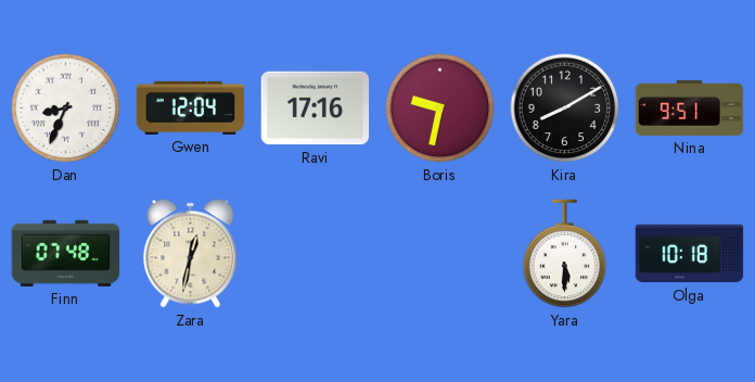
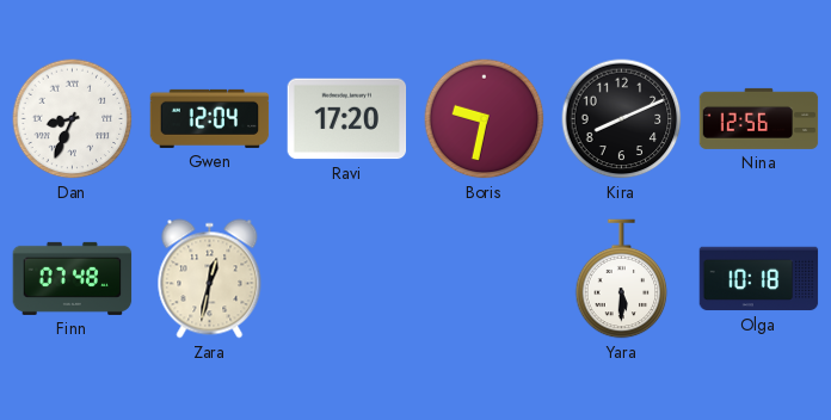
Ravi: 17:16 -> 17:20 (347, 119)
Kira: 8:10 -> 8:11 (622, 119)
Nina: 9:51 -> 12:56 (759, 118)
